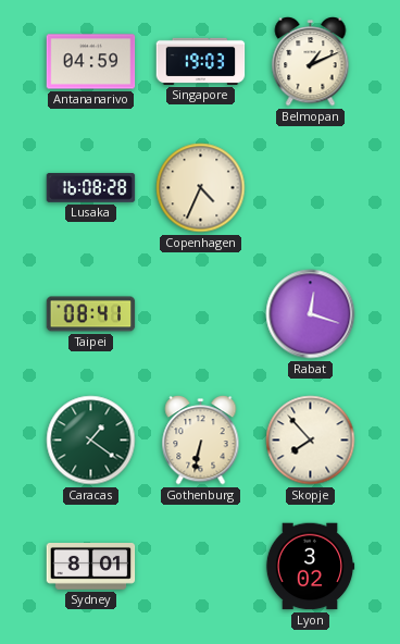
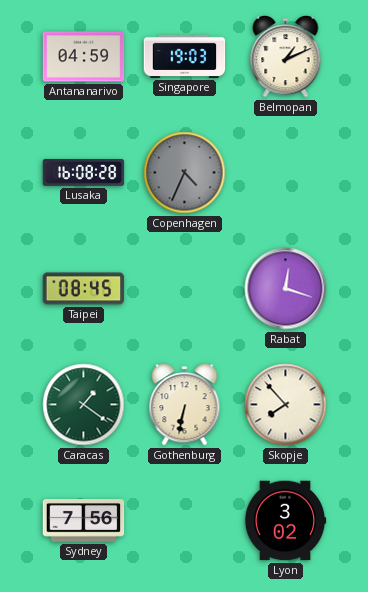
Copenhagen dial: cream -> grey (185, 173)
Taipei: 08:41 -> 08:45 (84, 289)
Sydney: 8:01 -> 7:56 (84, 521)
